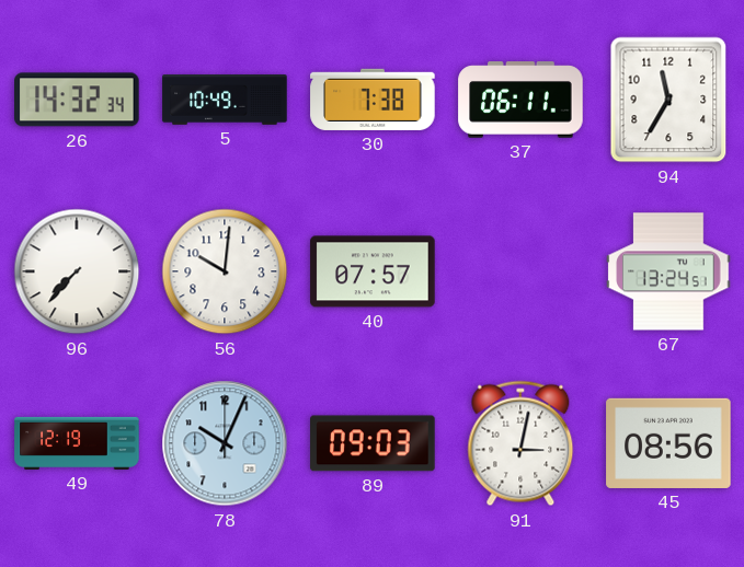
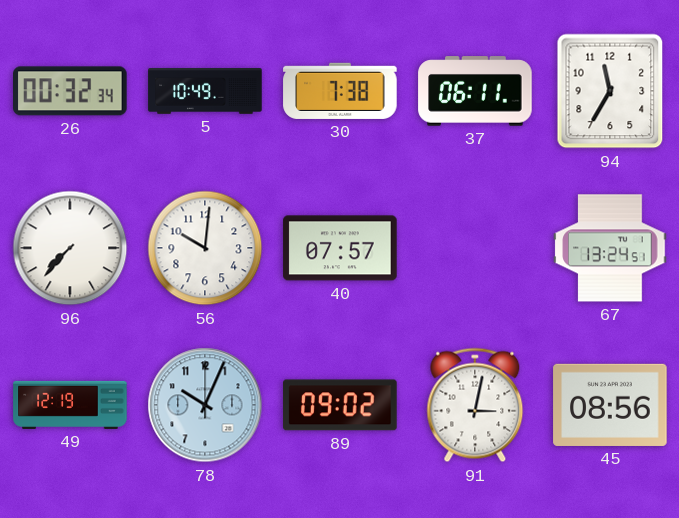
26: 14:32 -> 00:32 (70, 91)
89: 09:03 -> 09:02 (340, 405)
